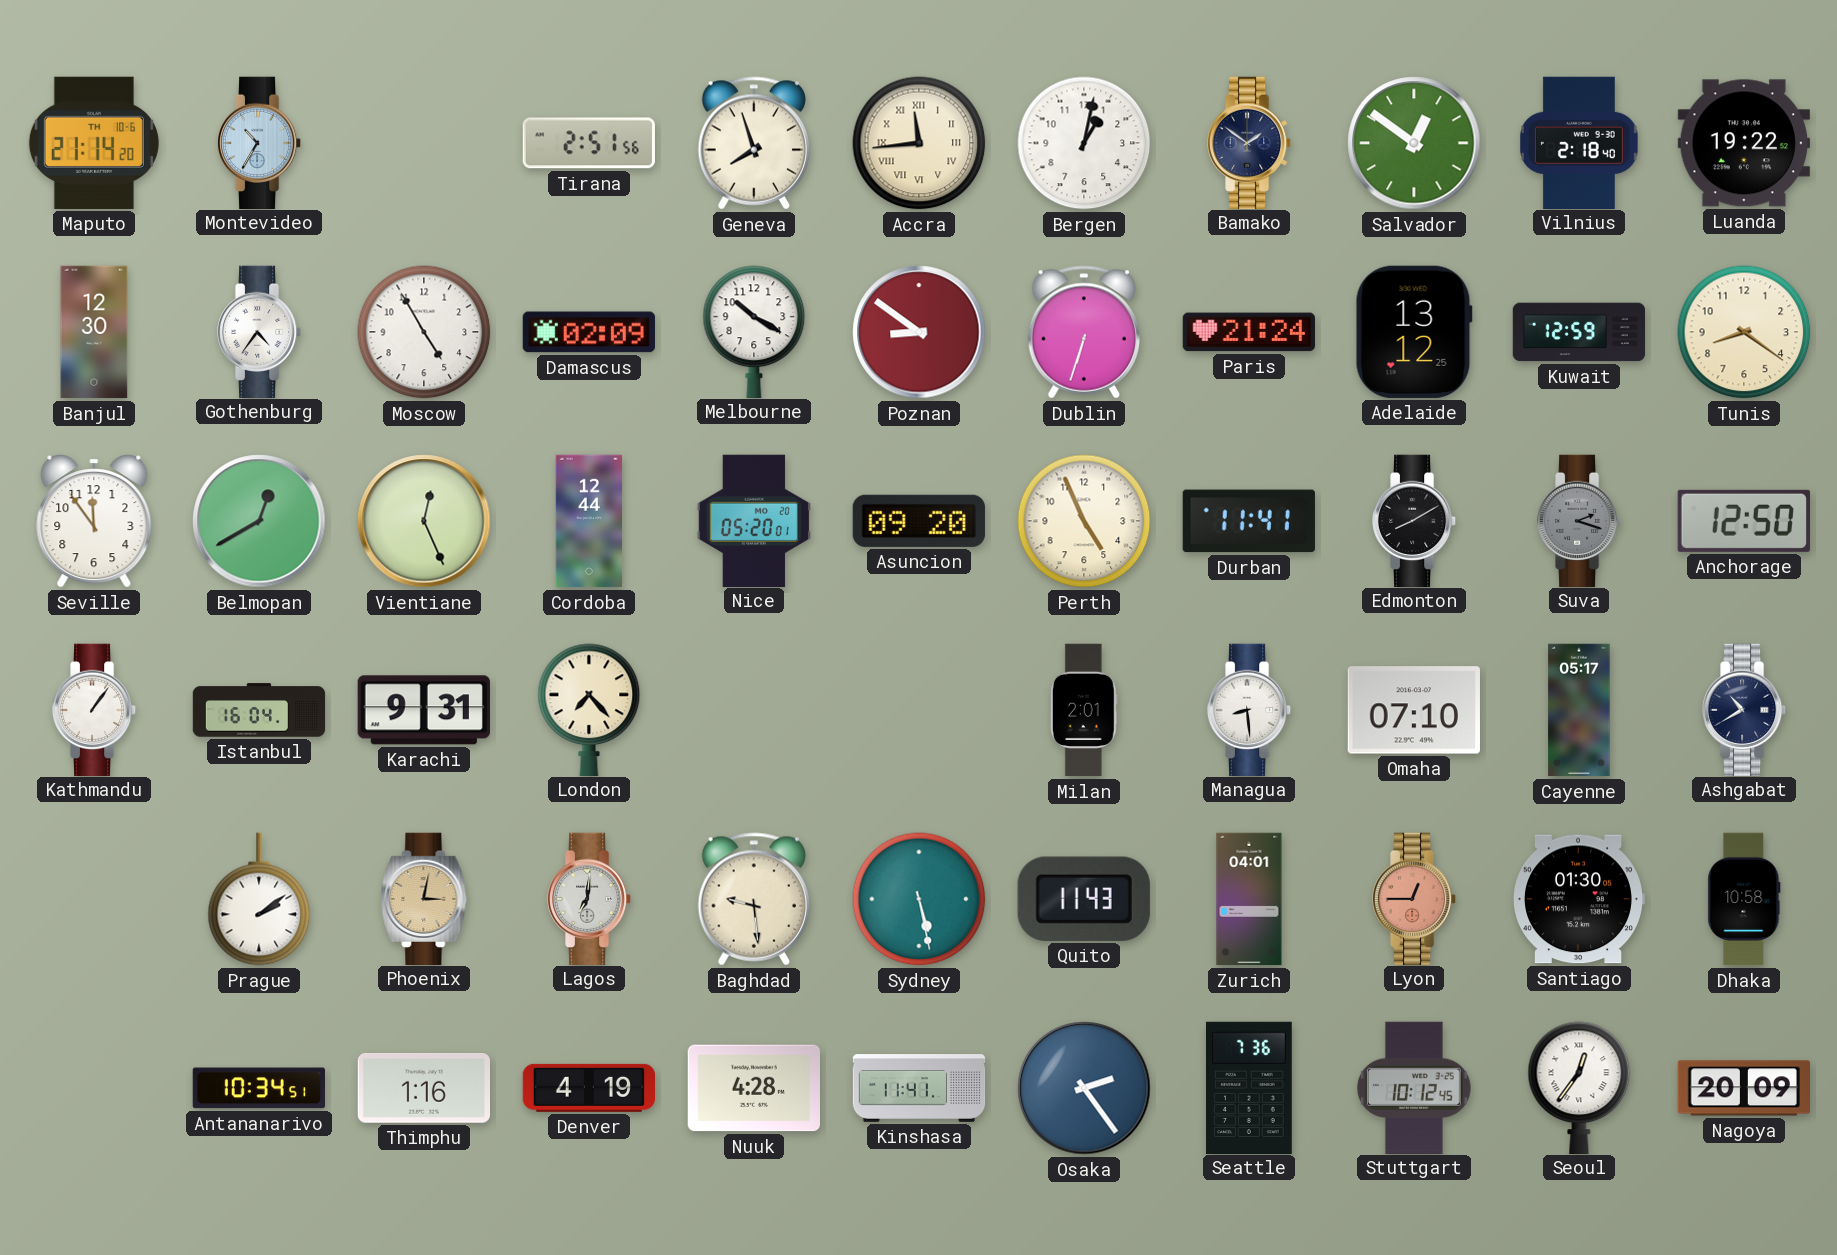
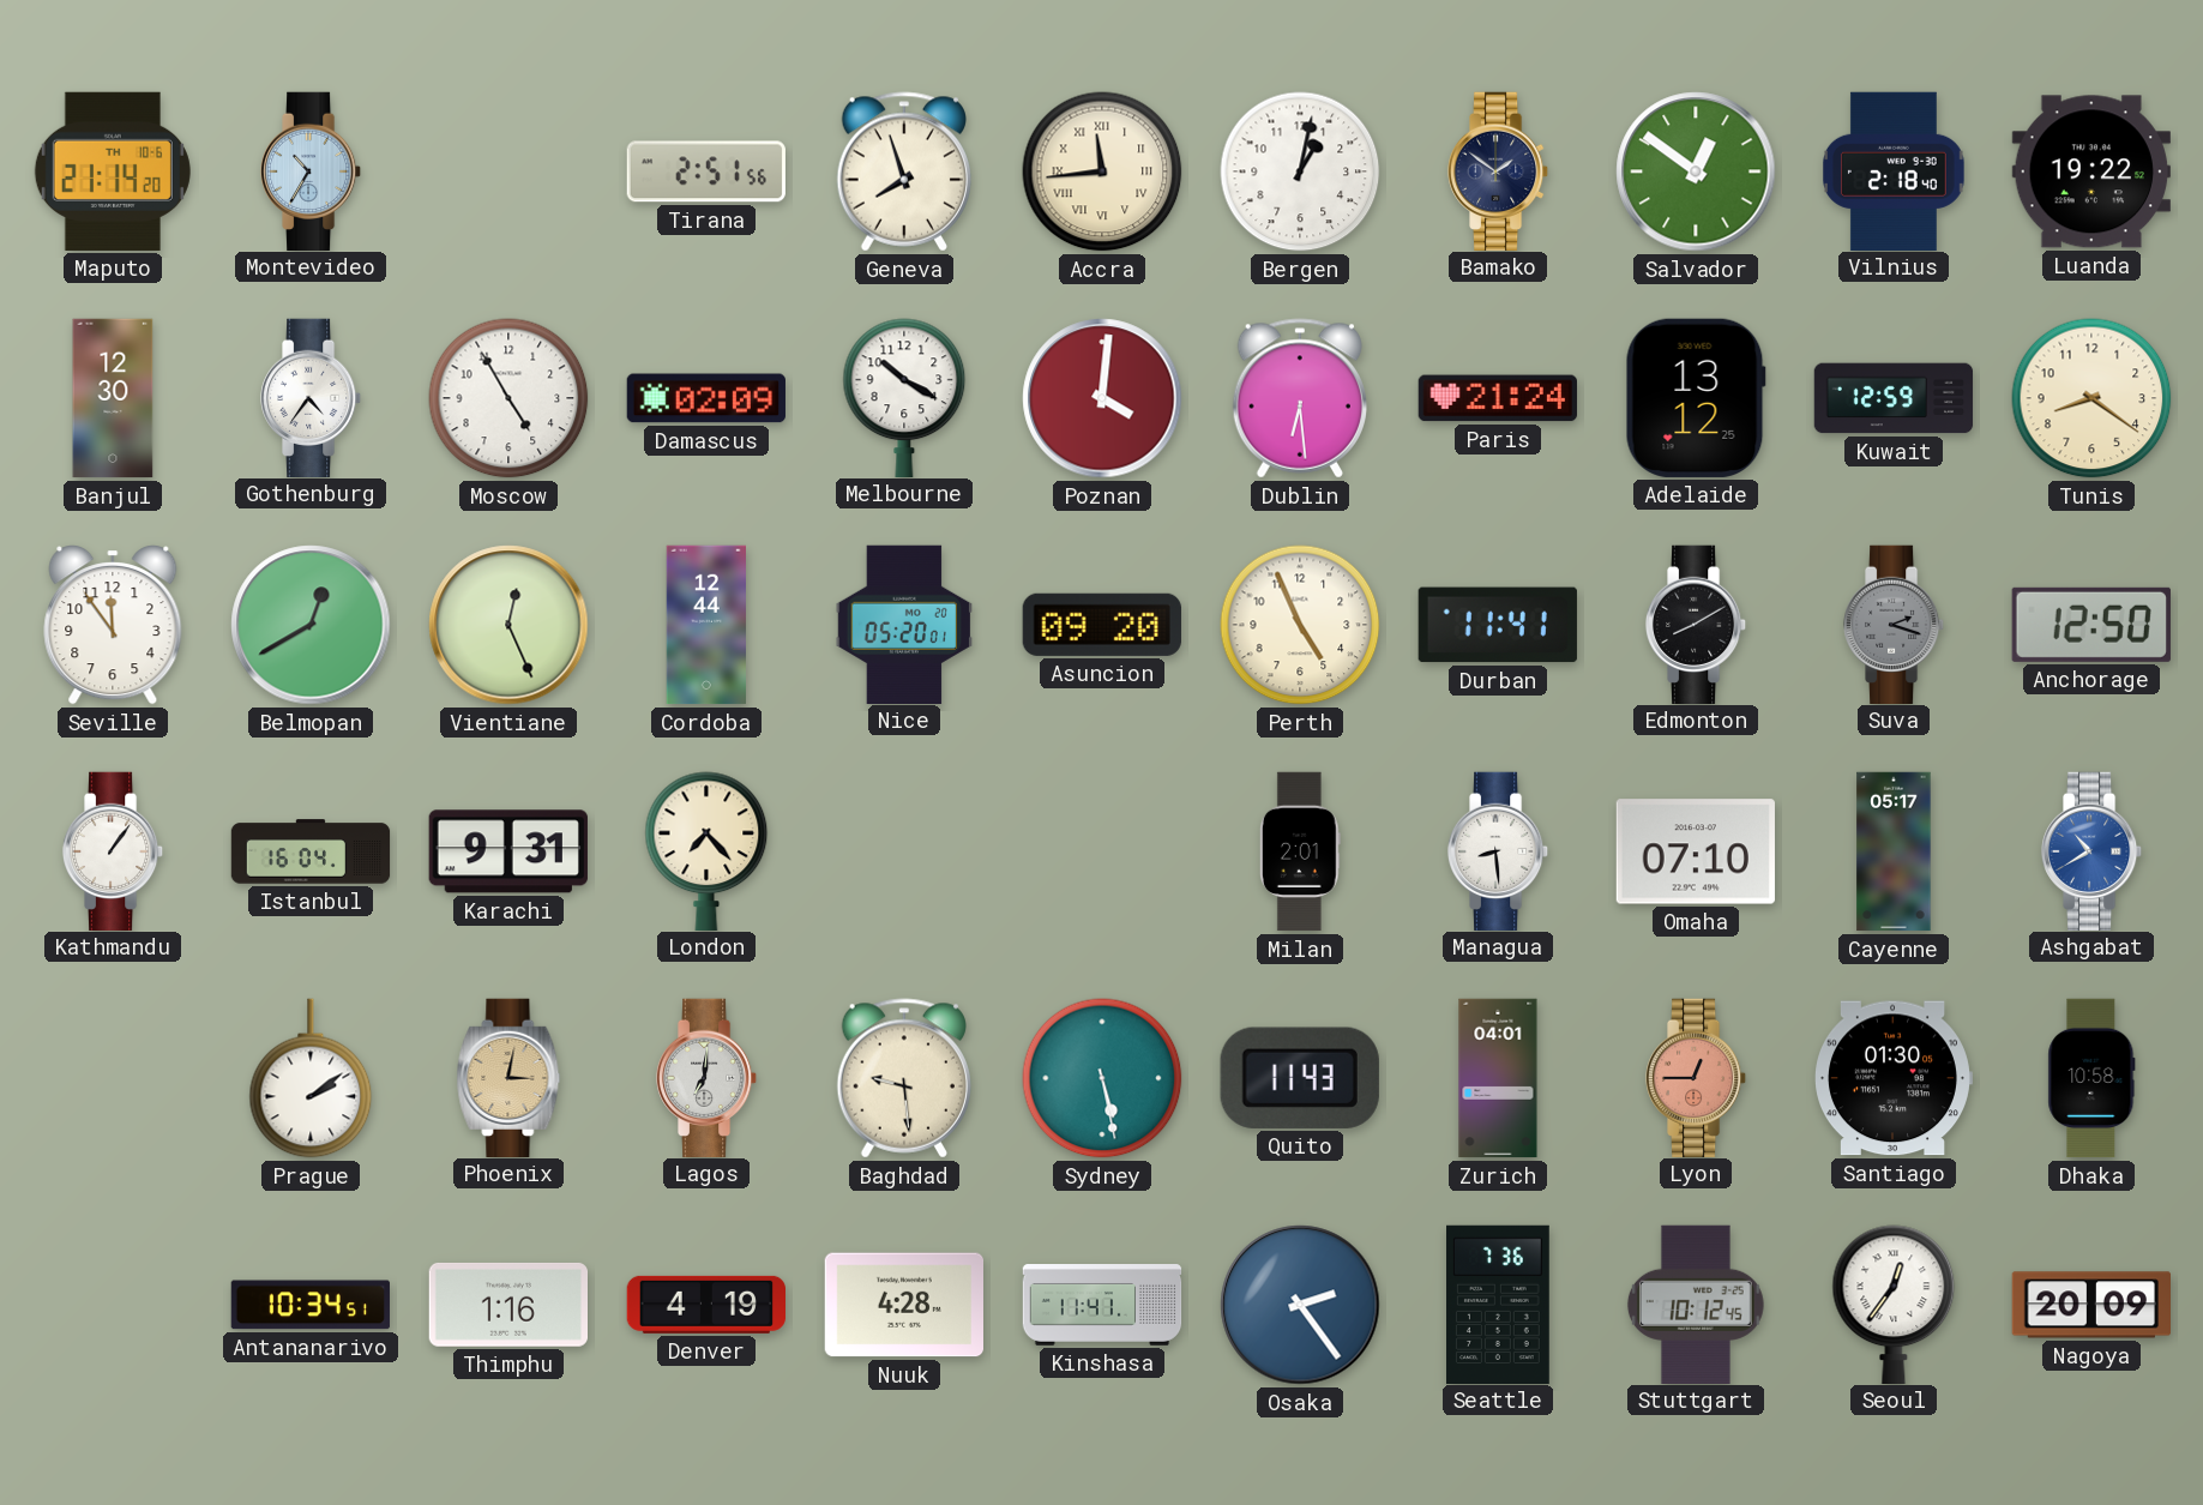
Poznan: 8:51 -> 4:01 (1102, 398)
Dublin: 6:33 -> 6:29 (1299, 398)
Ashgabat dial: navy -> blue (2091, 850)
